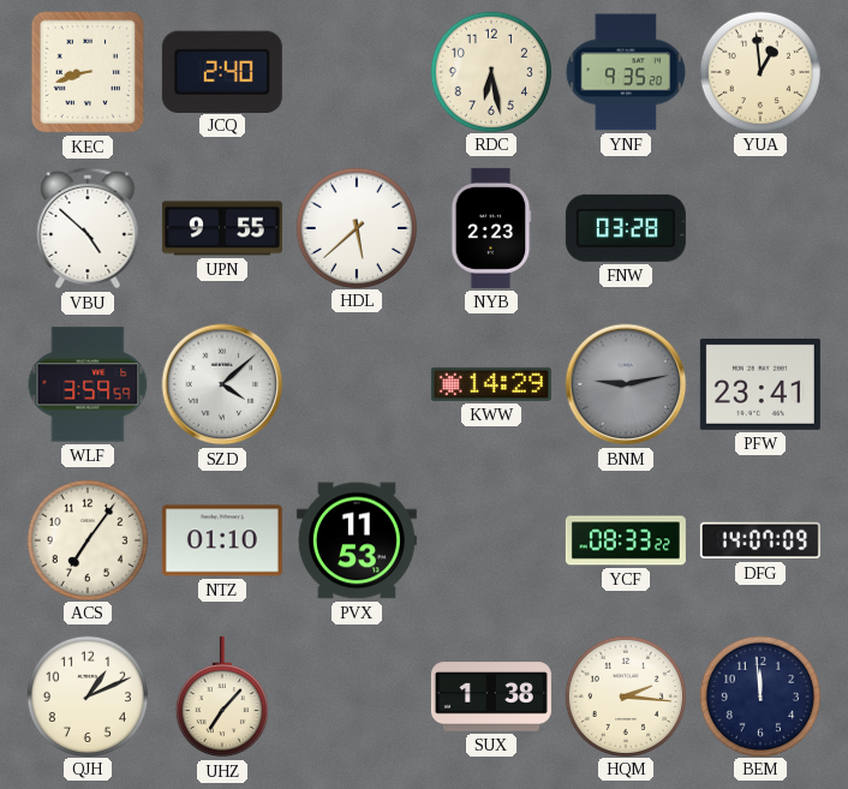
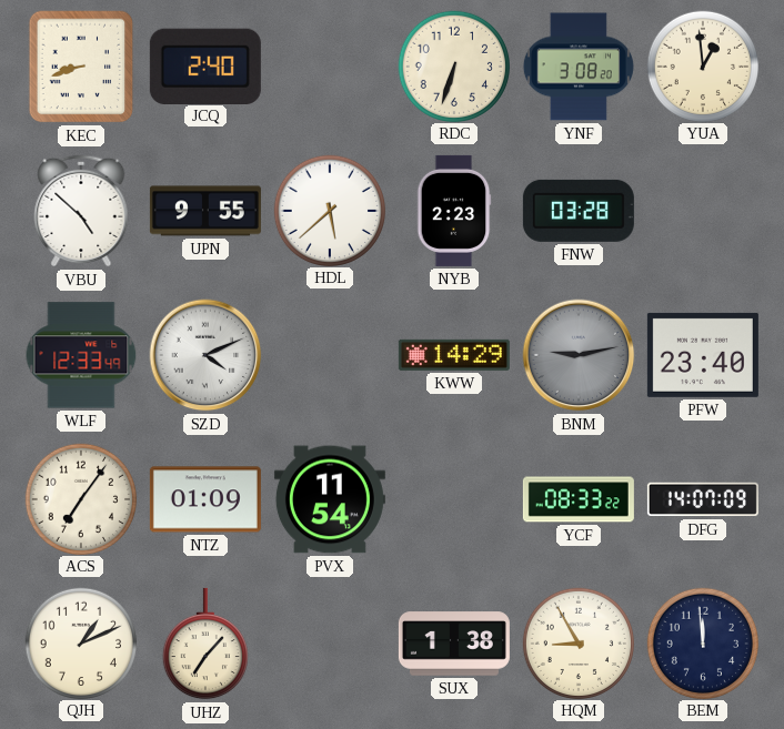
RDC: 6:28 -> 6:33 (453, 65)
YNF: 9:35 -> 3:08 (579, 67)
WLF: 3:59 -> 12:33 (81, 355)
SZD: 4:08 -> 4:11 (205, 355)
PFW: 23:41 -> 23:40 (703, 355)
NTZ: 01:10 -> 01:09 (205, 499)
PVX: 11:53 -> 11:54 (330, 499)
HQM: 2:16 -> 8:55 (577, 642)
